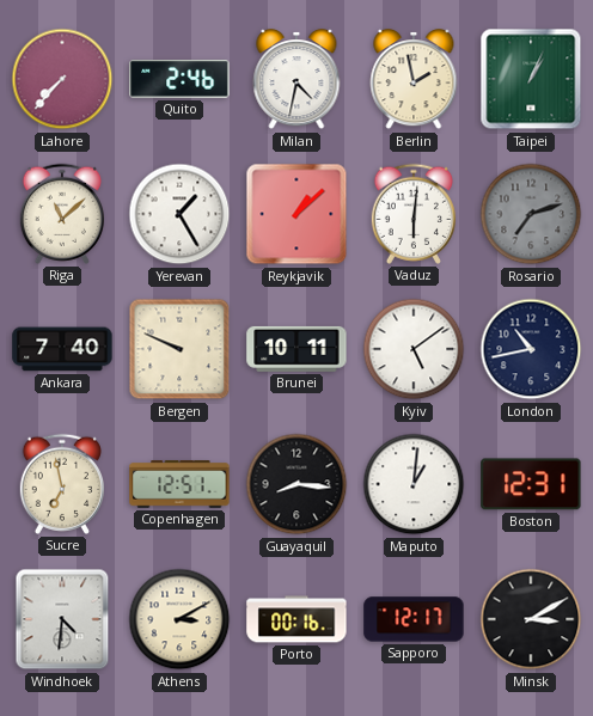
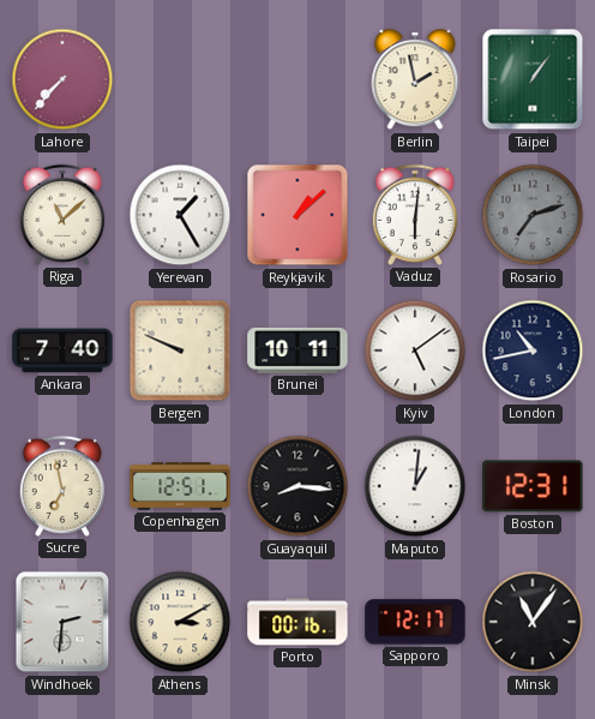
Quito: 2:46 -> none (179, 79)
Milan: 4:32 -> none (296, 79)
Taipei: 1:04 -> 1:06 (533, 79)
Windhoek: 4:31 -> 2:31 (62, 622)
Minsk: 3:10 -> 11:06 (533, 622)
